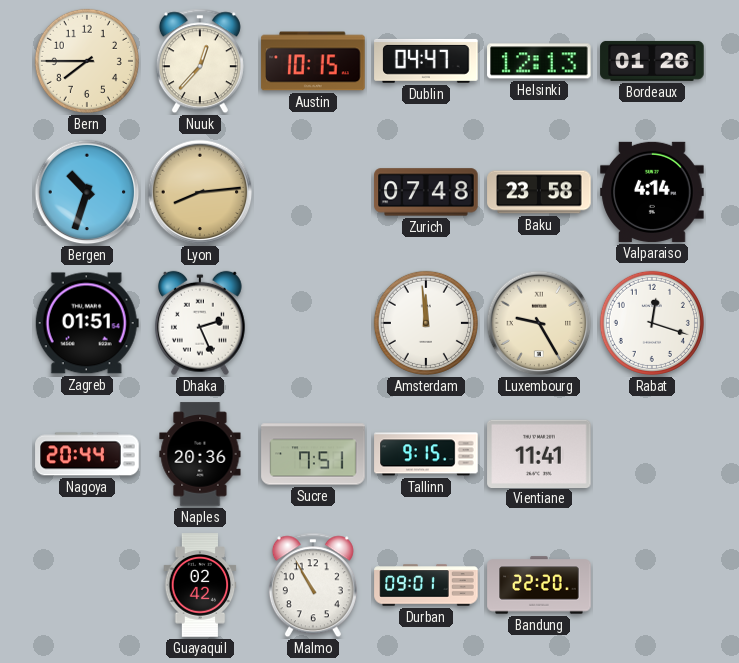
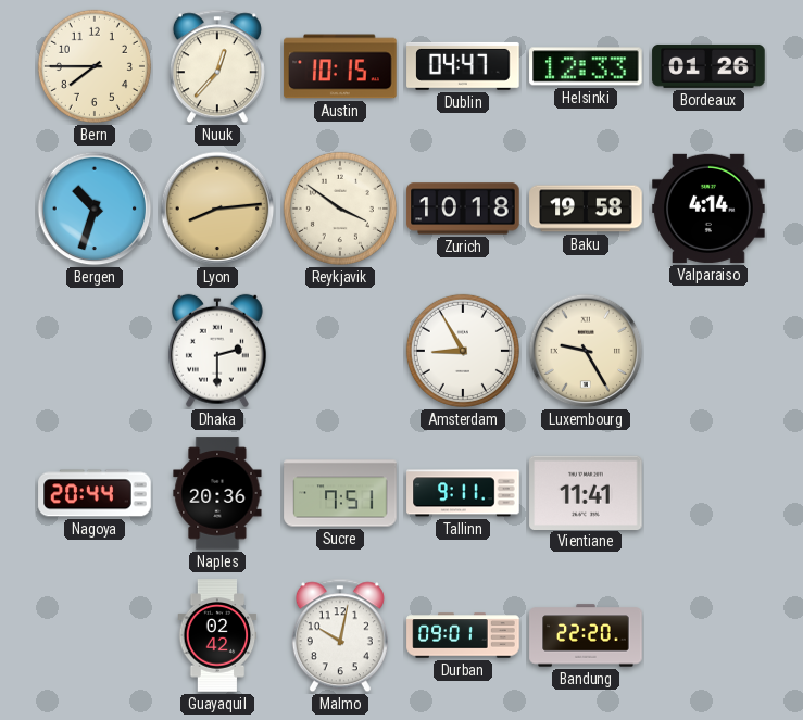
Helsinki: 12:13 -> 12:33 (586, 66)
Reykjavik: none -> 3:51 (340, 209)
Zurich: 07:48 -> 10:18 (463, 209)
Baku: 23:58 -> 19:58 (586, 209)
Zagreb: 01:51 -> none (87, 323)
Dhaka: 2:26 -> 2:30 (217, 351)
Amsterdam: 11:59 -> 8:55 (463, 351)
Rabat: 12:18 -> none (652, 323)
Tallinn: 9:15 -> 9:11 (463, 493)
Malmo: 10:55 -> 10:02 (340, 635)
